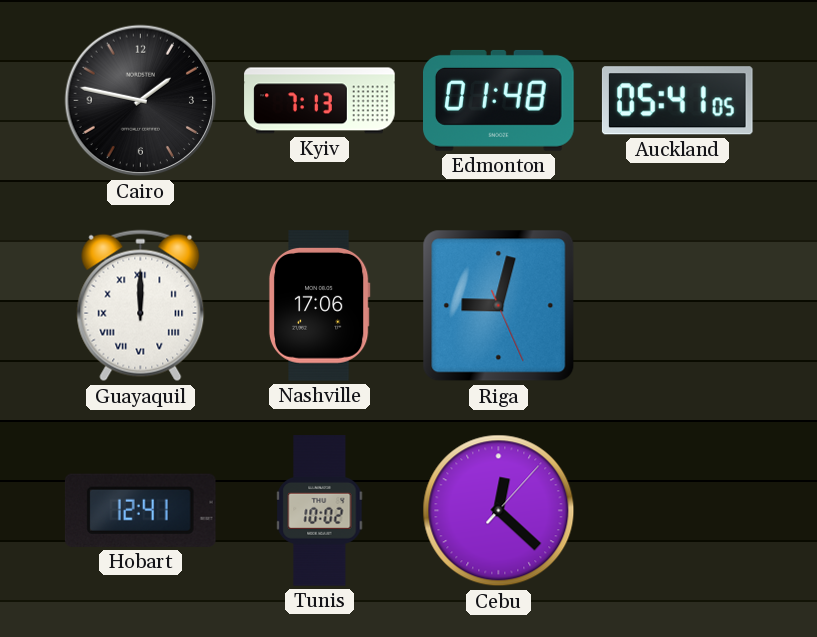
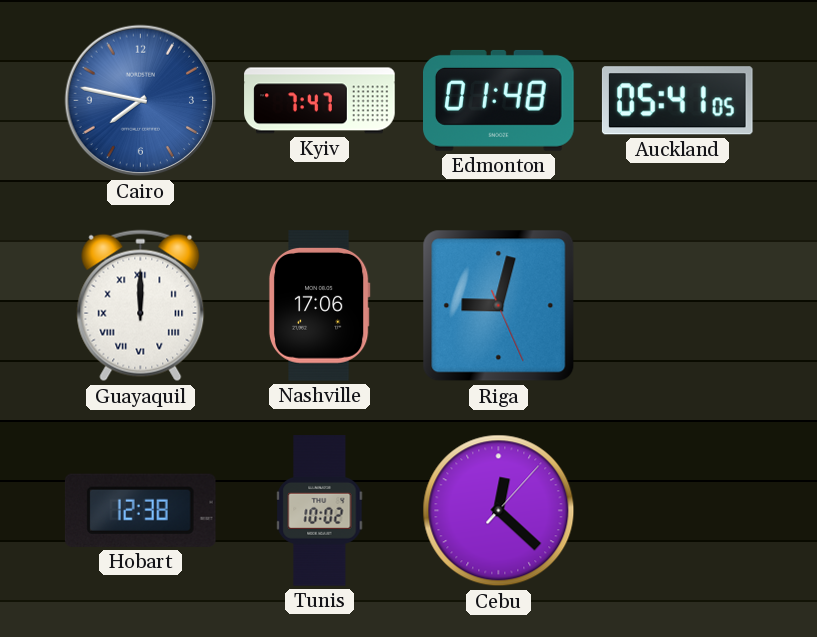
Cairo: 1:47 -> 7:47 (141, 101)
Cairo dial: black -> blue (141, 101)
Kyiv: 7:13 -> 7:47 (320, 101)
Hobart: 12:41 -> 12:38 (140, 510)
